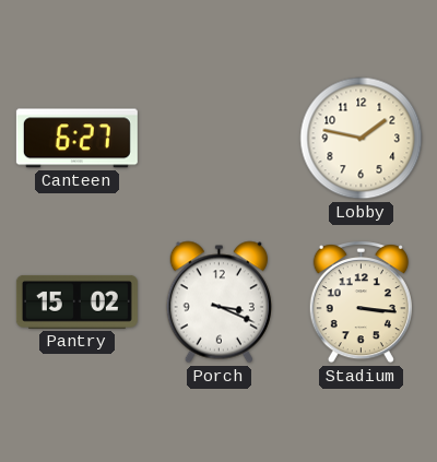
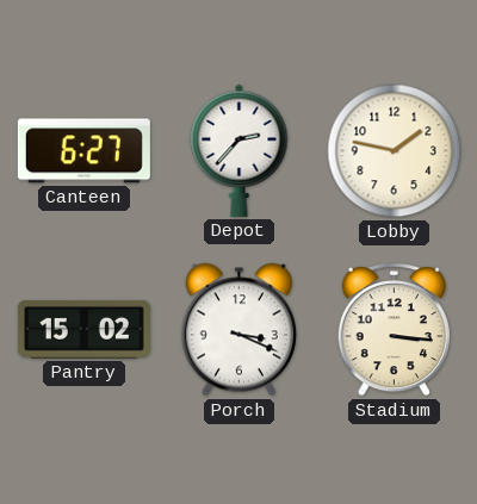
Depot: none -> 2:37 (240, 150)
